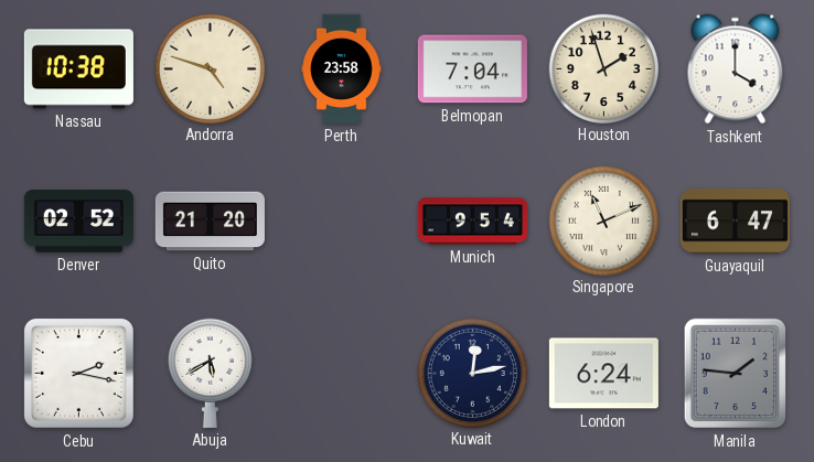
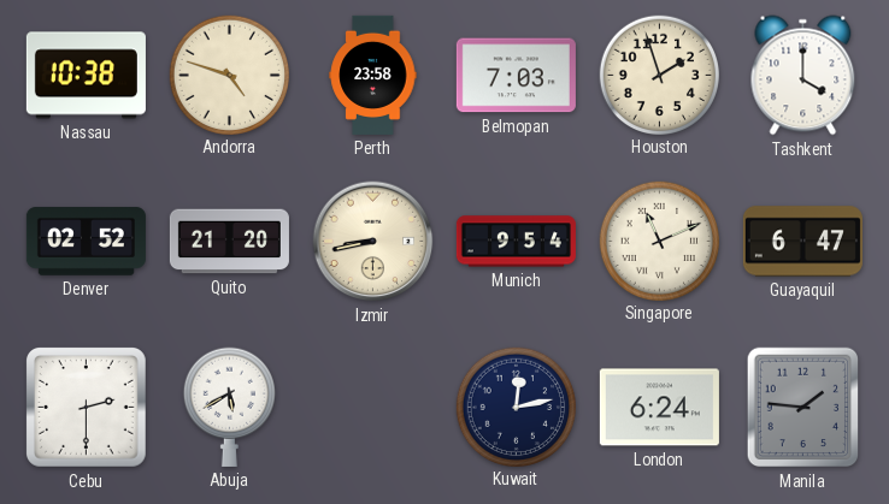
Belmopan: 7:04 -> 7:03 (516, 76)
Izmir: none -> 8:43 (373, 242)
Cebu: 2:17 -> 2:30 (86, 407)
